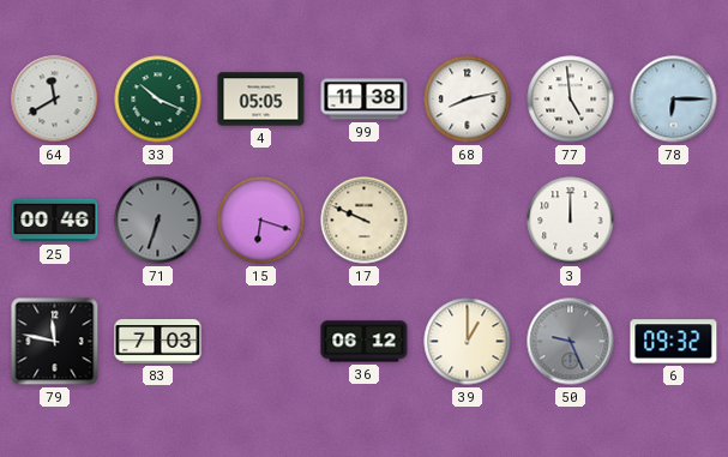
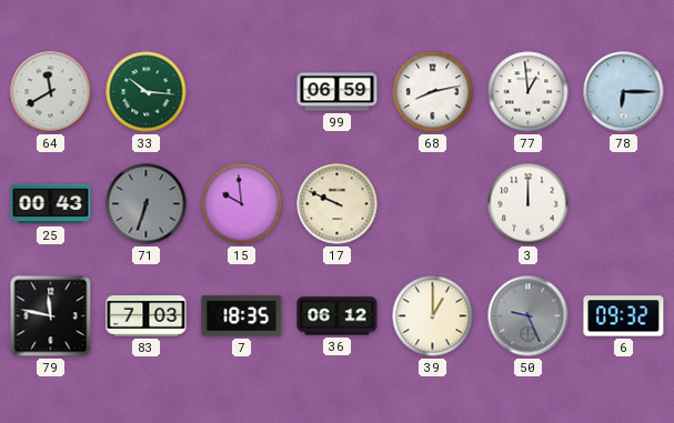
33: 10:19 -> 10:16 (147, 92)
4: 05:05 -> none (261, 100)
99: 11:38 -> 06:59 (338, 92)
77: 4:59 -> 12:59 (529, 92)
25: 00:46 -> 00:43 (51, 204)
15: 6:18 -> 9:59 (242, 204)
7: none -> 18:35 (242, 316)
